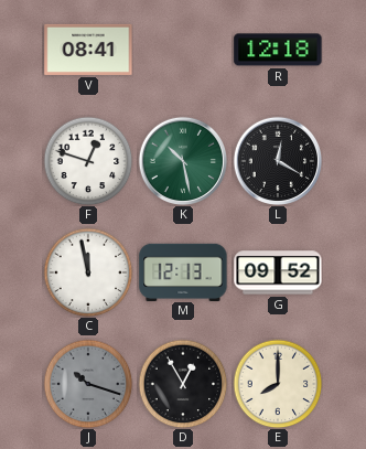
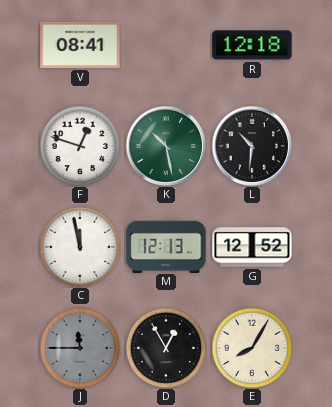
L: 12:20 -> 10:31 (251, 145)
G: 09:52 -> 12:52 (252, 247)
J: 10:18 -> 11:45 (80, 348)
E: 8:00 -> 8:05 (252, 348)
